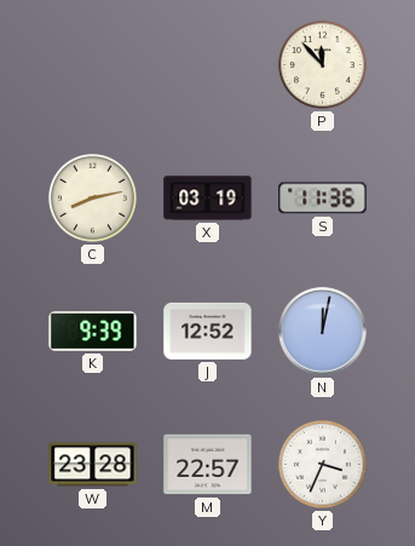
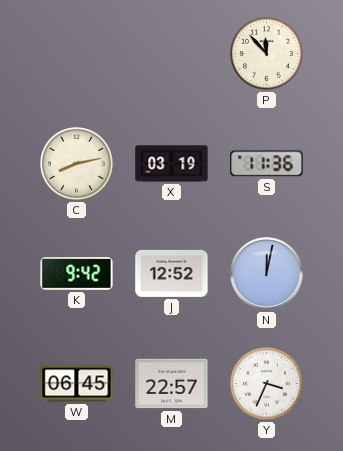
K: 9:39 -> 9:42 (77, 274)
W: 23:28 -> 06:45 (77, 384)
